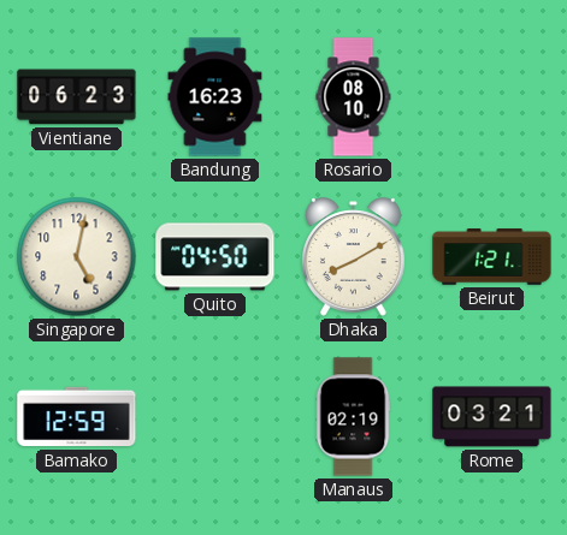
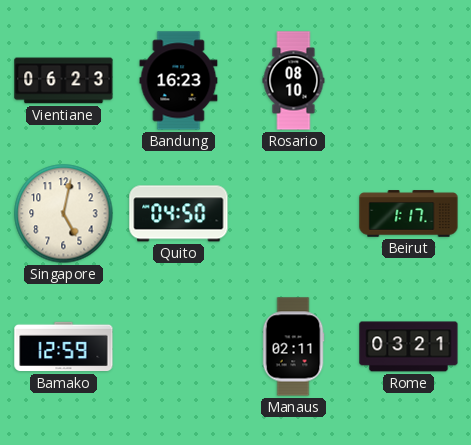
Dhaka: 8:10 -> none (354, 257)
Beirut: 1:21 -> 1:17 (409, 214)
Manaus: 02:19 -> 02:11 (293, 347)
